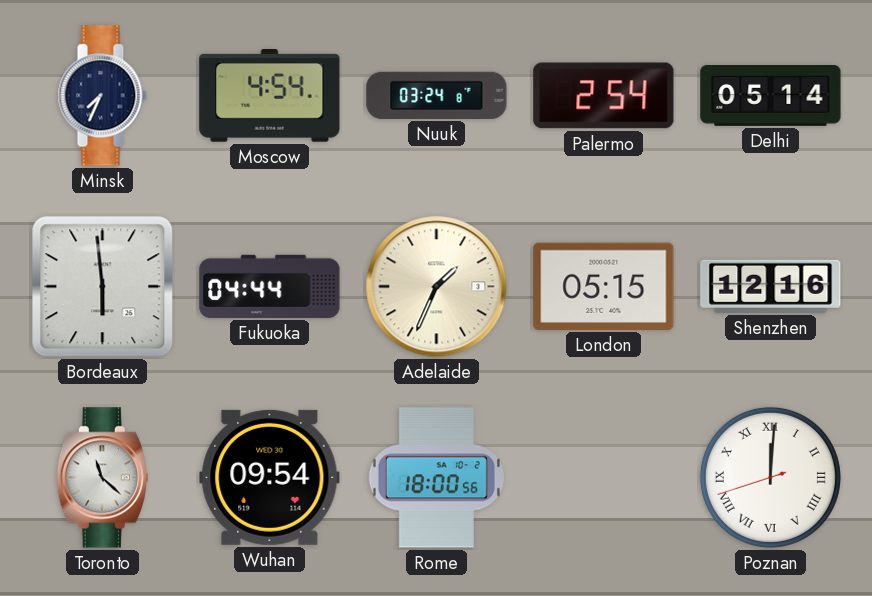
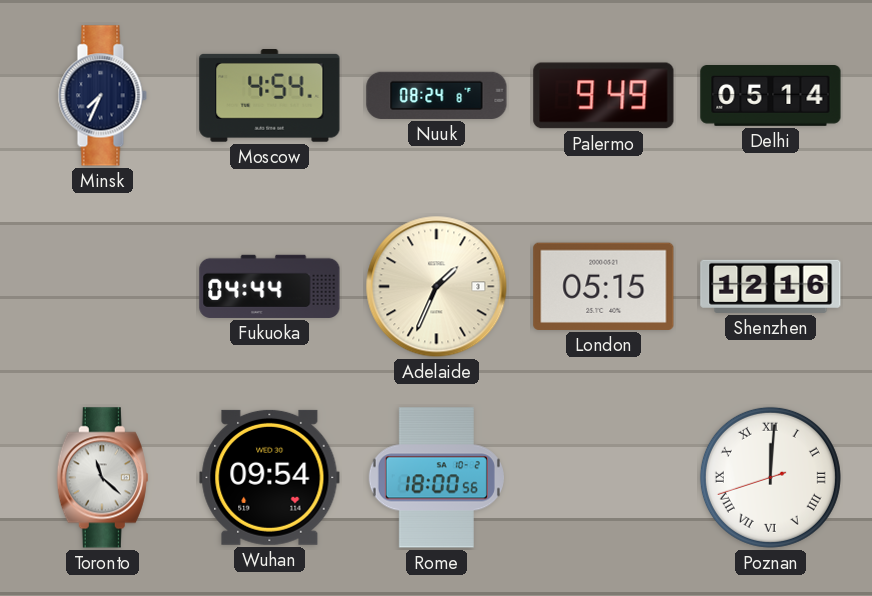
Nuuk: 03:24 -> 08:24 (437, 95)
Palermo: 2:54 -> 9:49 (604, 96)
Bordeaux: 5:59 -> none (103, 287)
